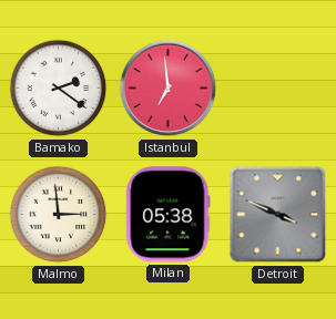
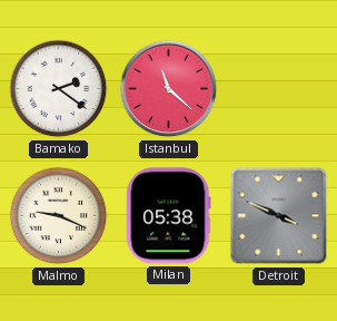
Istanbul: 6:59 -> 11:22 (169, 89)
Malmo: 2:59 -> 9:19 (59, 216)
